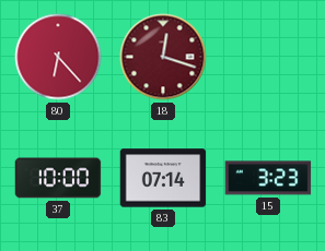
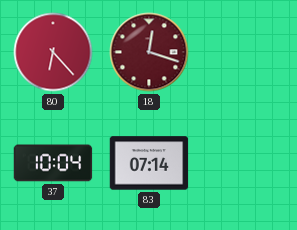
37: 10:00 -> 10:04 (53, 163)
15: 3:23 -> none (268, 178)
